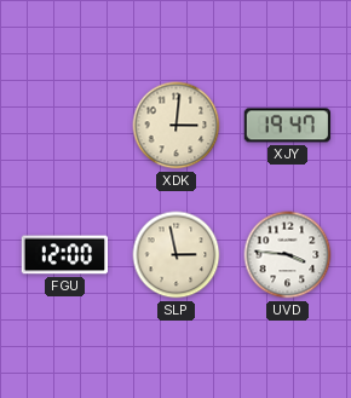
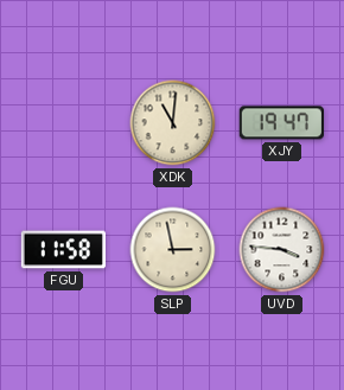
XDK: 3:01 -> 11:01 (173, 123)
FGU: 12:00 -> 11:58 (63, 250)
